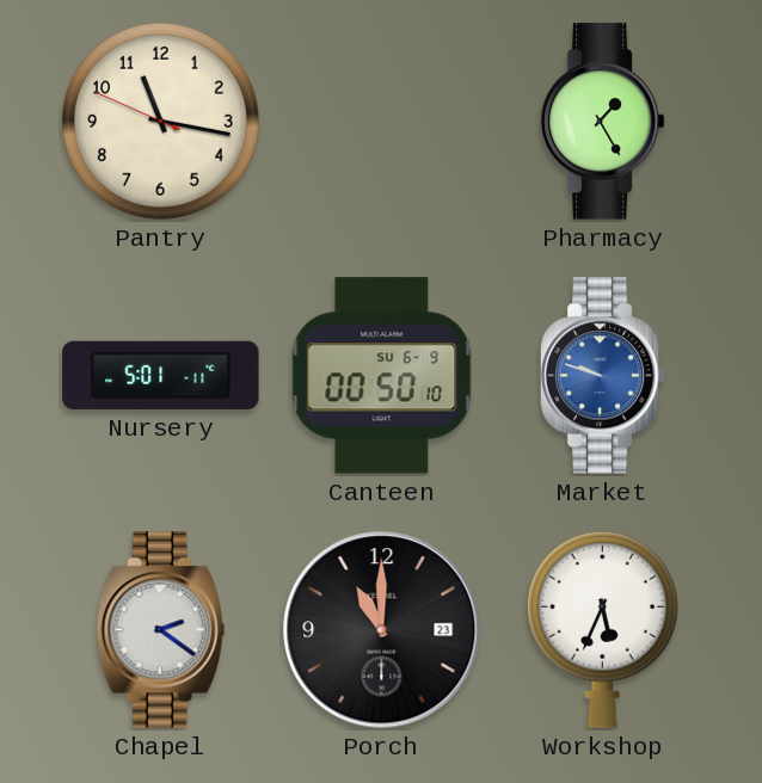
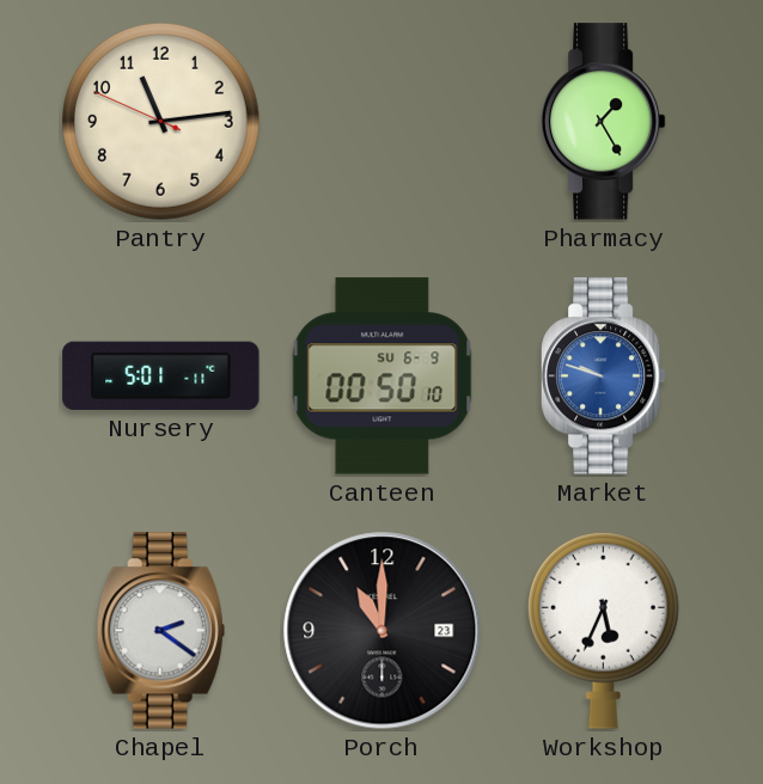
Pantry: 11:16 -> 11:13 (161, 122)
